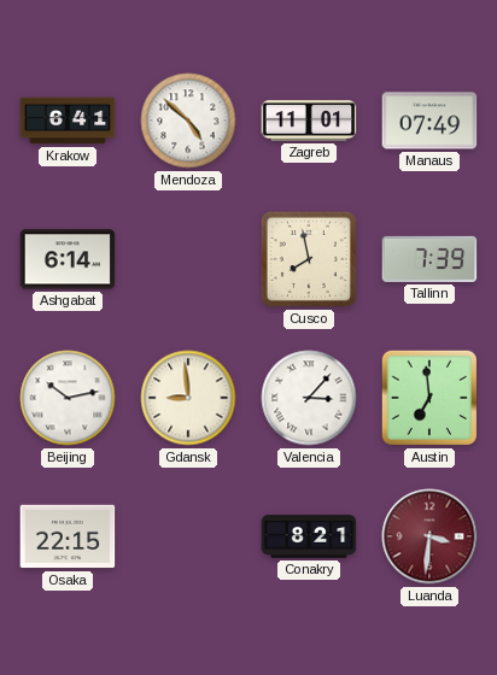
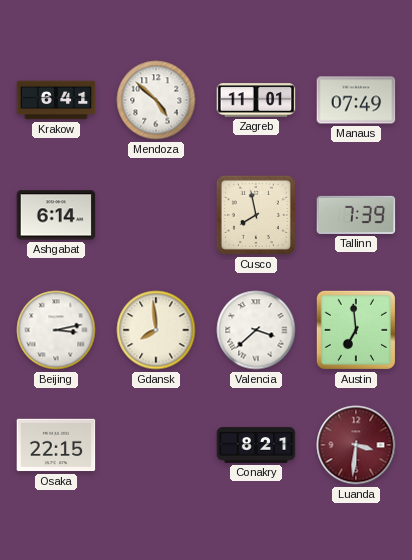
Beijing: 10:13 -> 3:13 (56, 330)
Gdansk: 8:59 -> 7:59 (156, 330)
Valencia: 3:07 -> 3:38 (256, 330)
